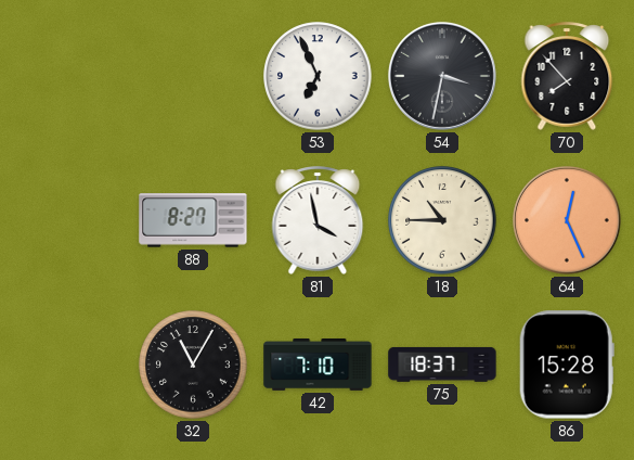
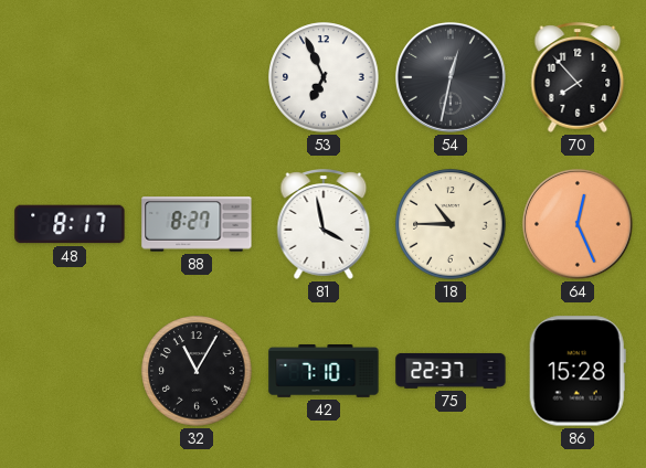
54: 3:32 -> 12:32 (451, 77)
48: none -> 8:17 (70, 224)
75: 18:37 -> 22:37 (451, 371)
